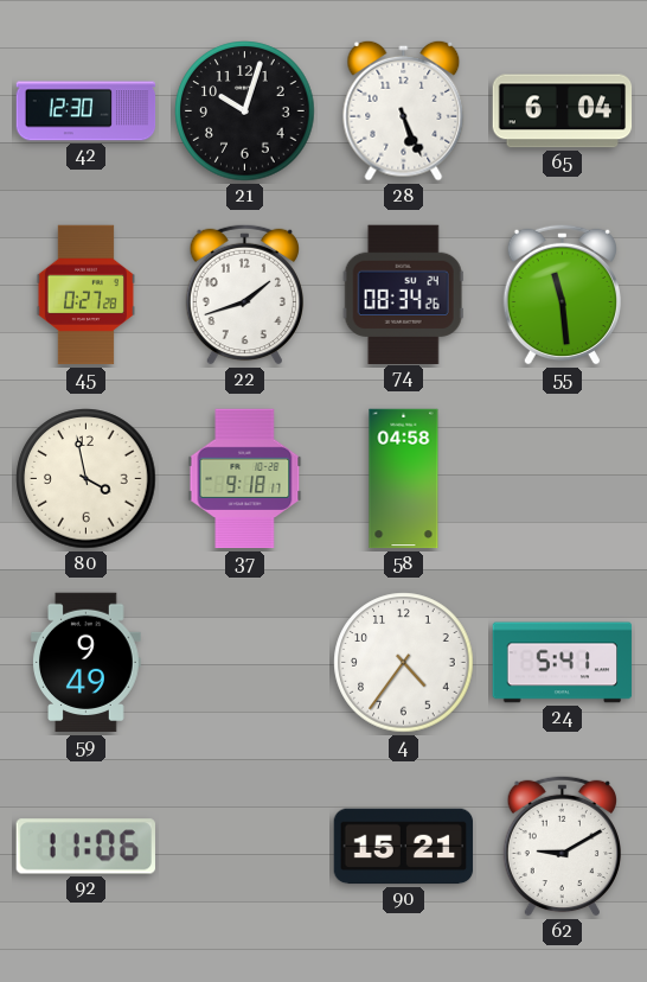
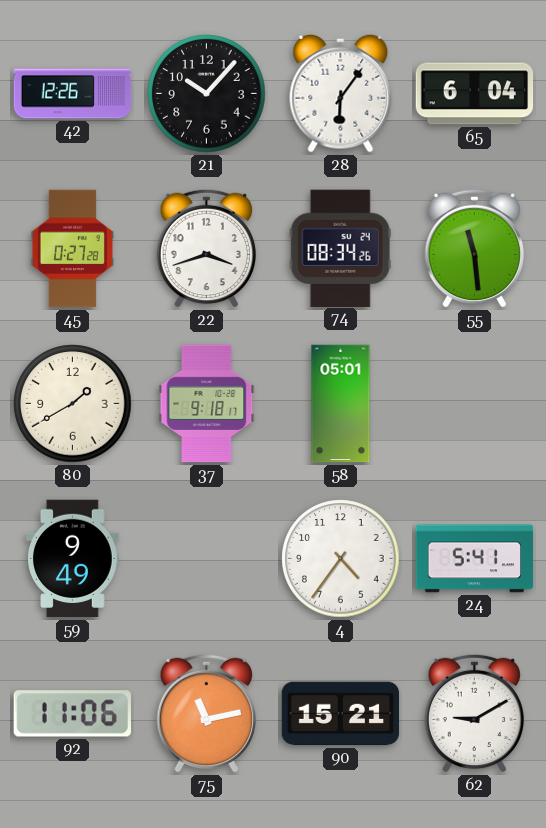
42: 12:30 -> 12:26 (73, 94)
21: 10:03 -> 10:07 (207, 94)
28: 5:26 -> 6:06 (341, 93)
22: 1:42 -> 3:42 (206, 248)
80: 3:58 -> 1:40 (73, 404)
58: 04:58 -> 05:01 (341, 404)
75: none -> 11:13 (206, 713)
